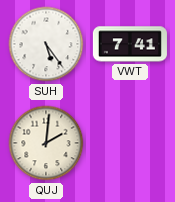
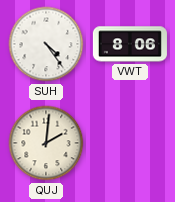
SUH: 5:24 -> 4:24 (46, 44)
VWT: 7:41 -> 8:06 (130, 44)
